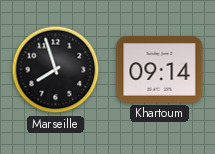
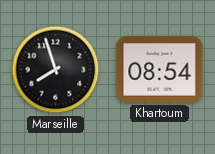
Khartoum: 09:14 -> 08:54 (160, 70)
